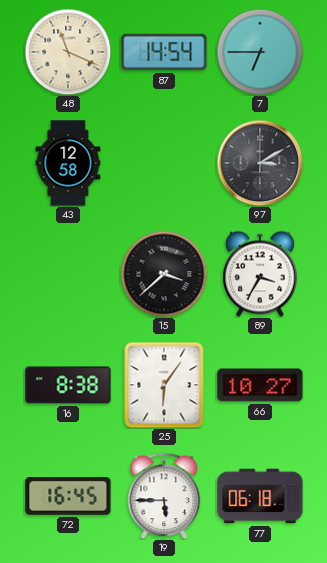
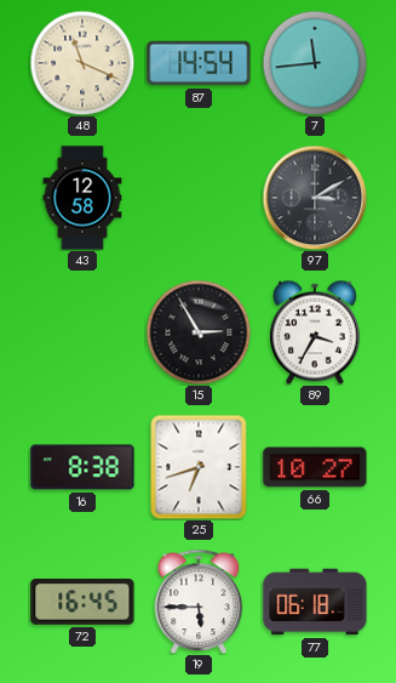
7: 6:45 -> 11:44 (315, 63)
15: 3:38 -> 2:55 (199, 332)
25: 6:06 -> 6:42 (199, 467)
